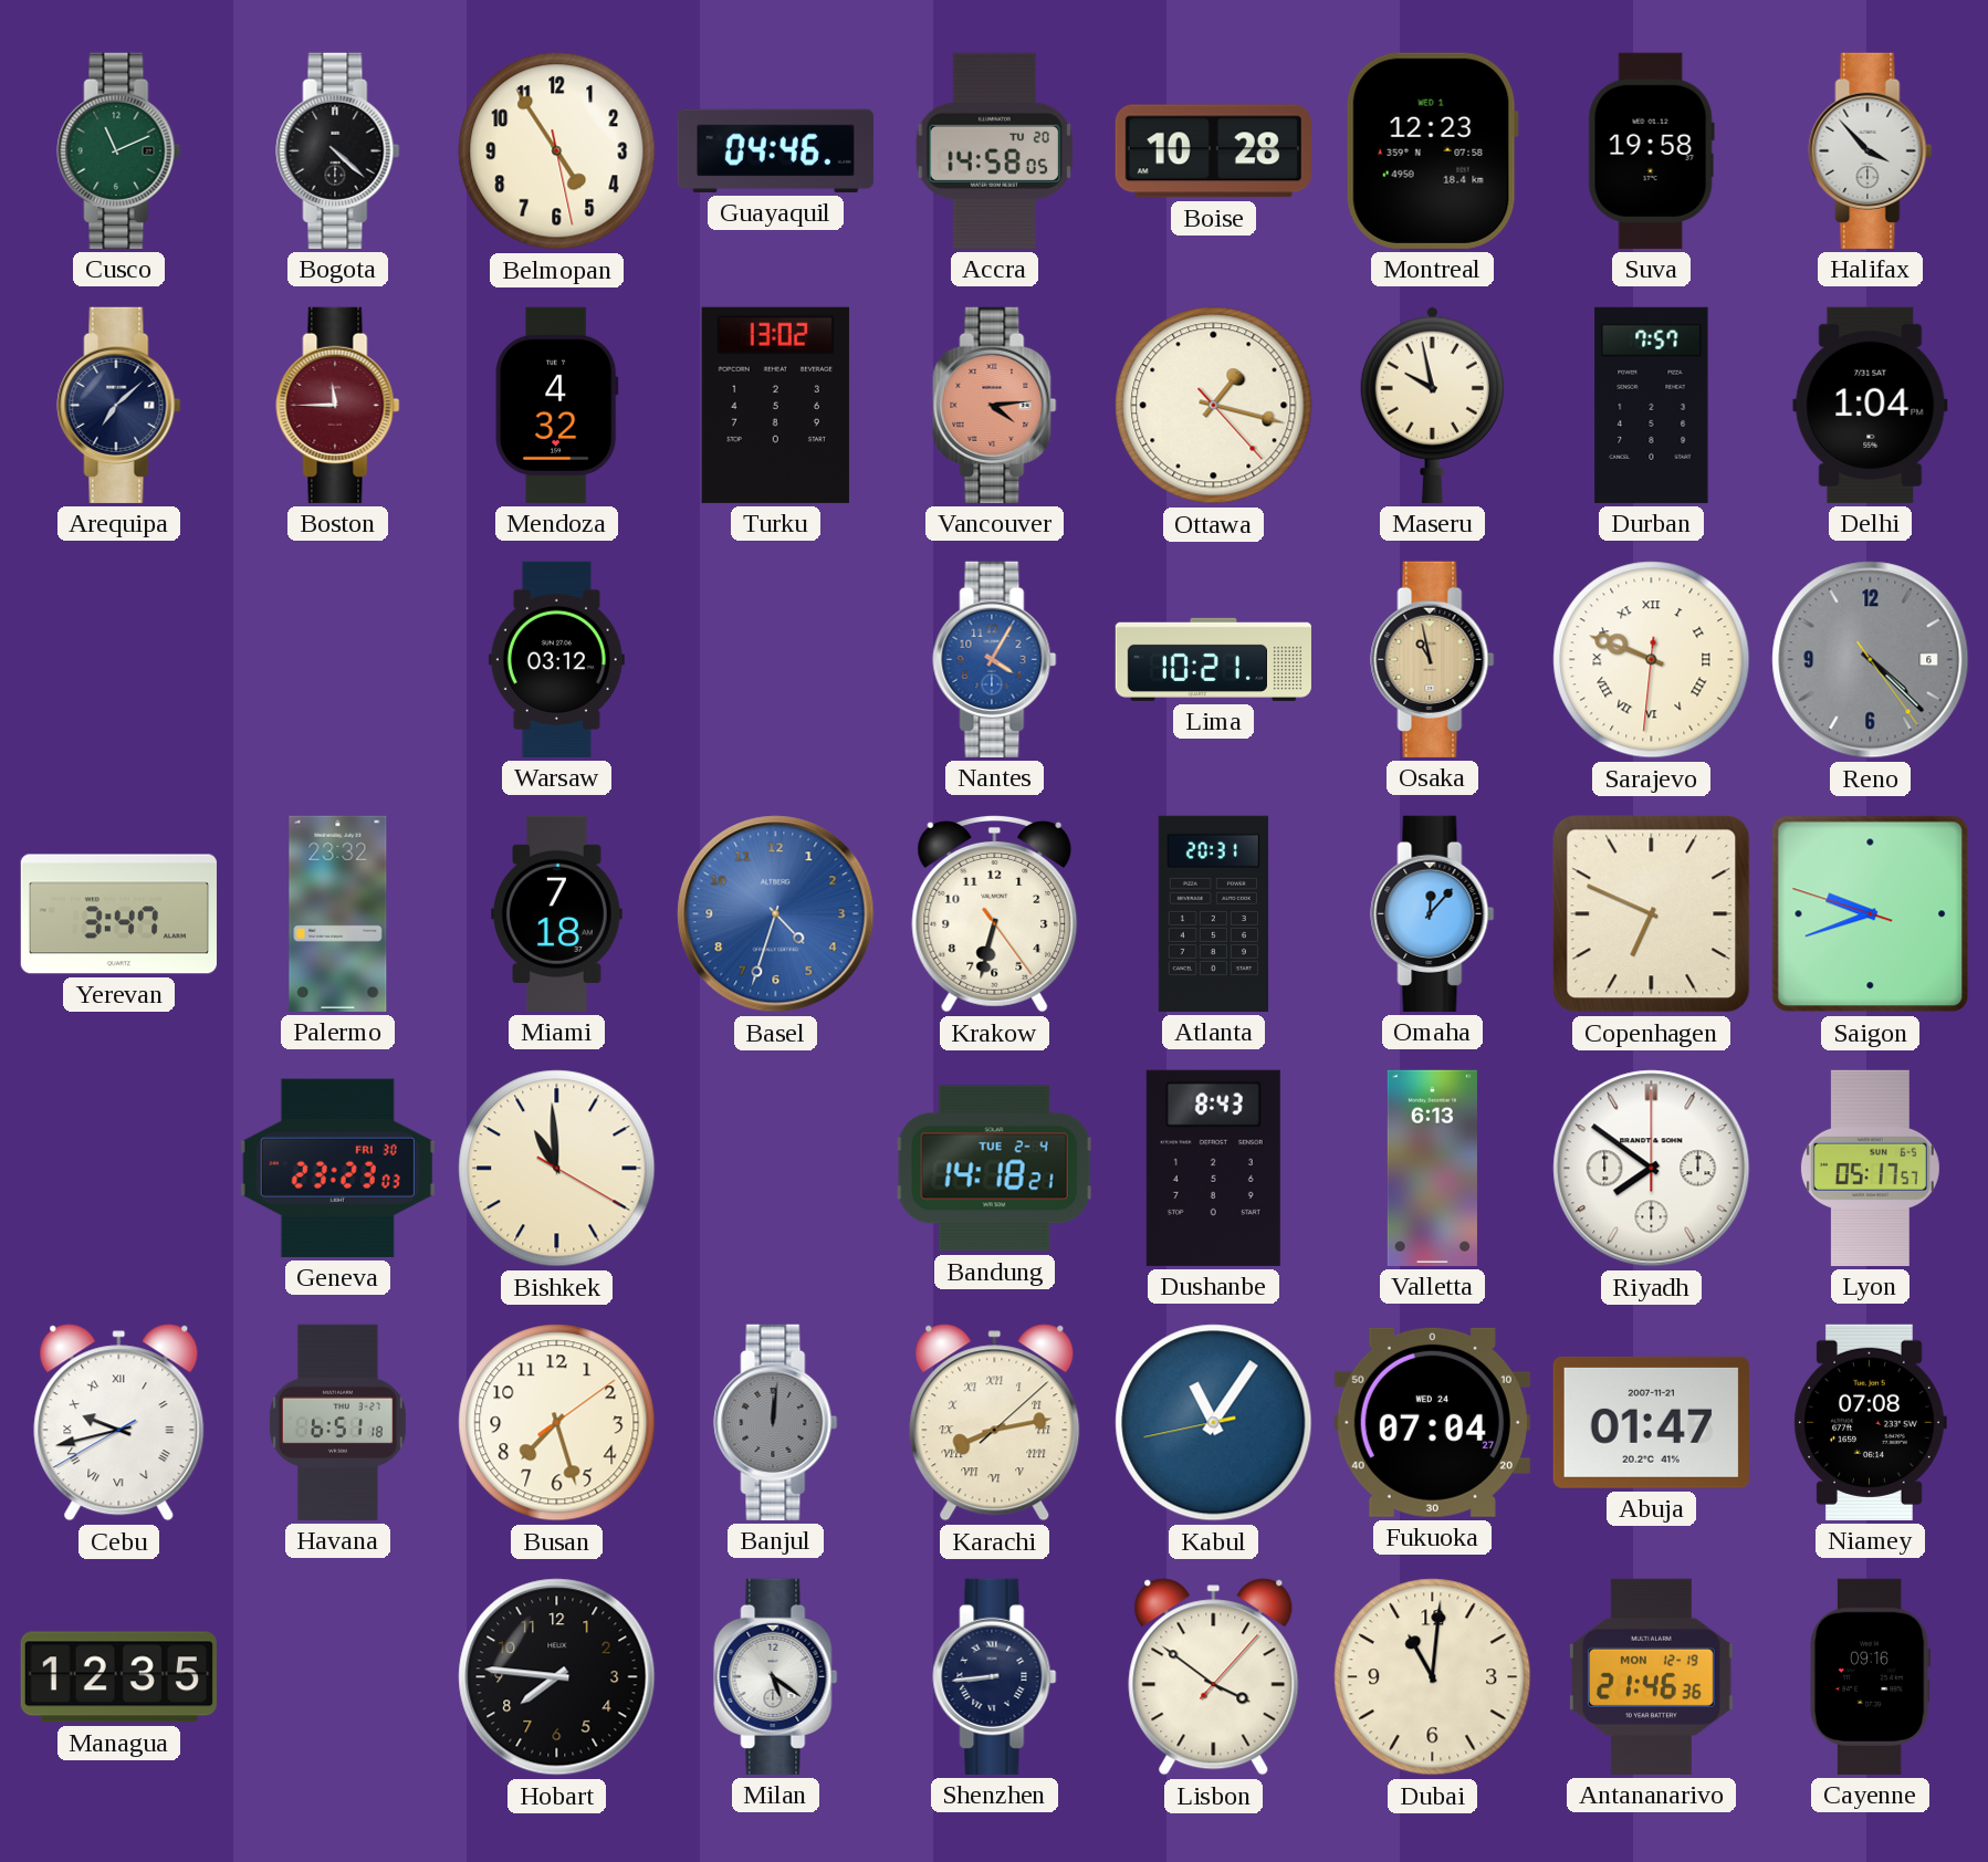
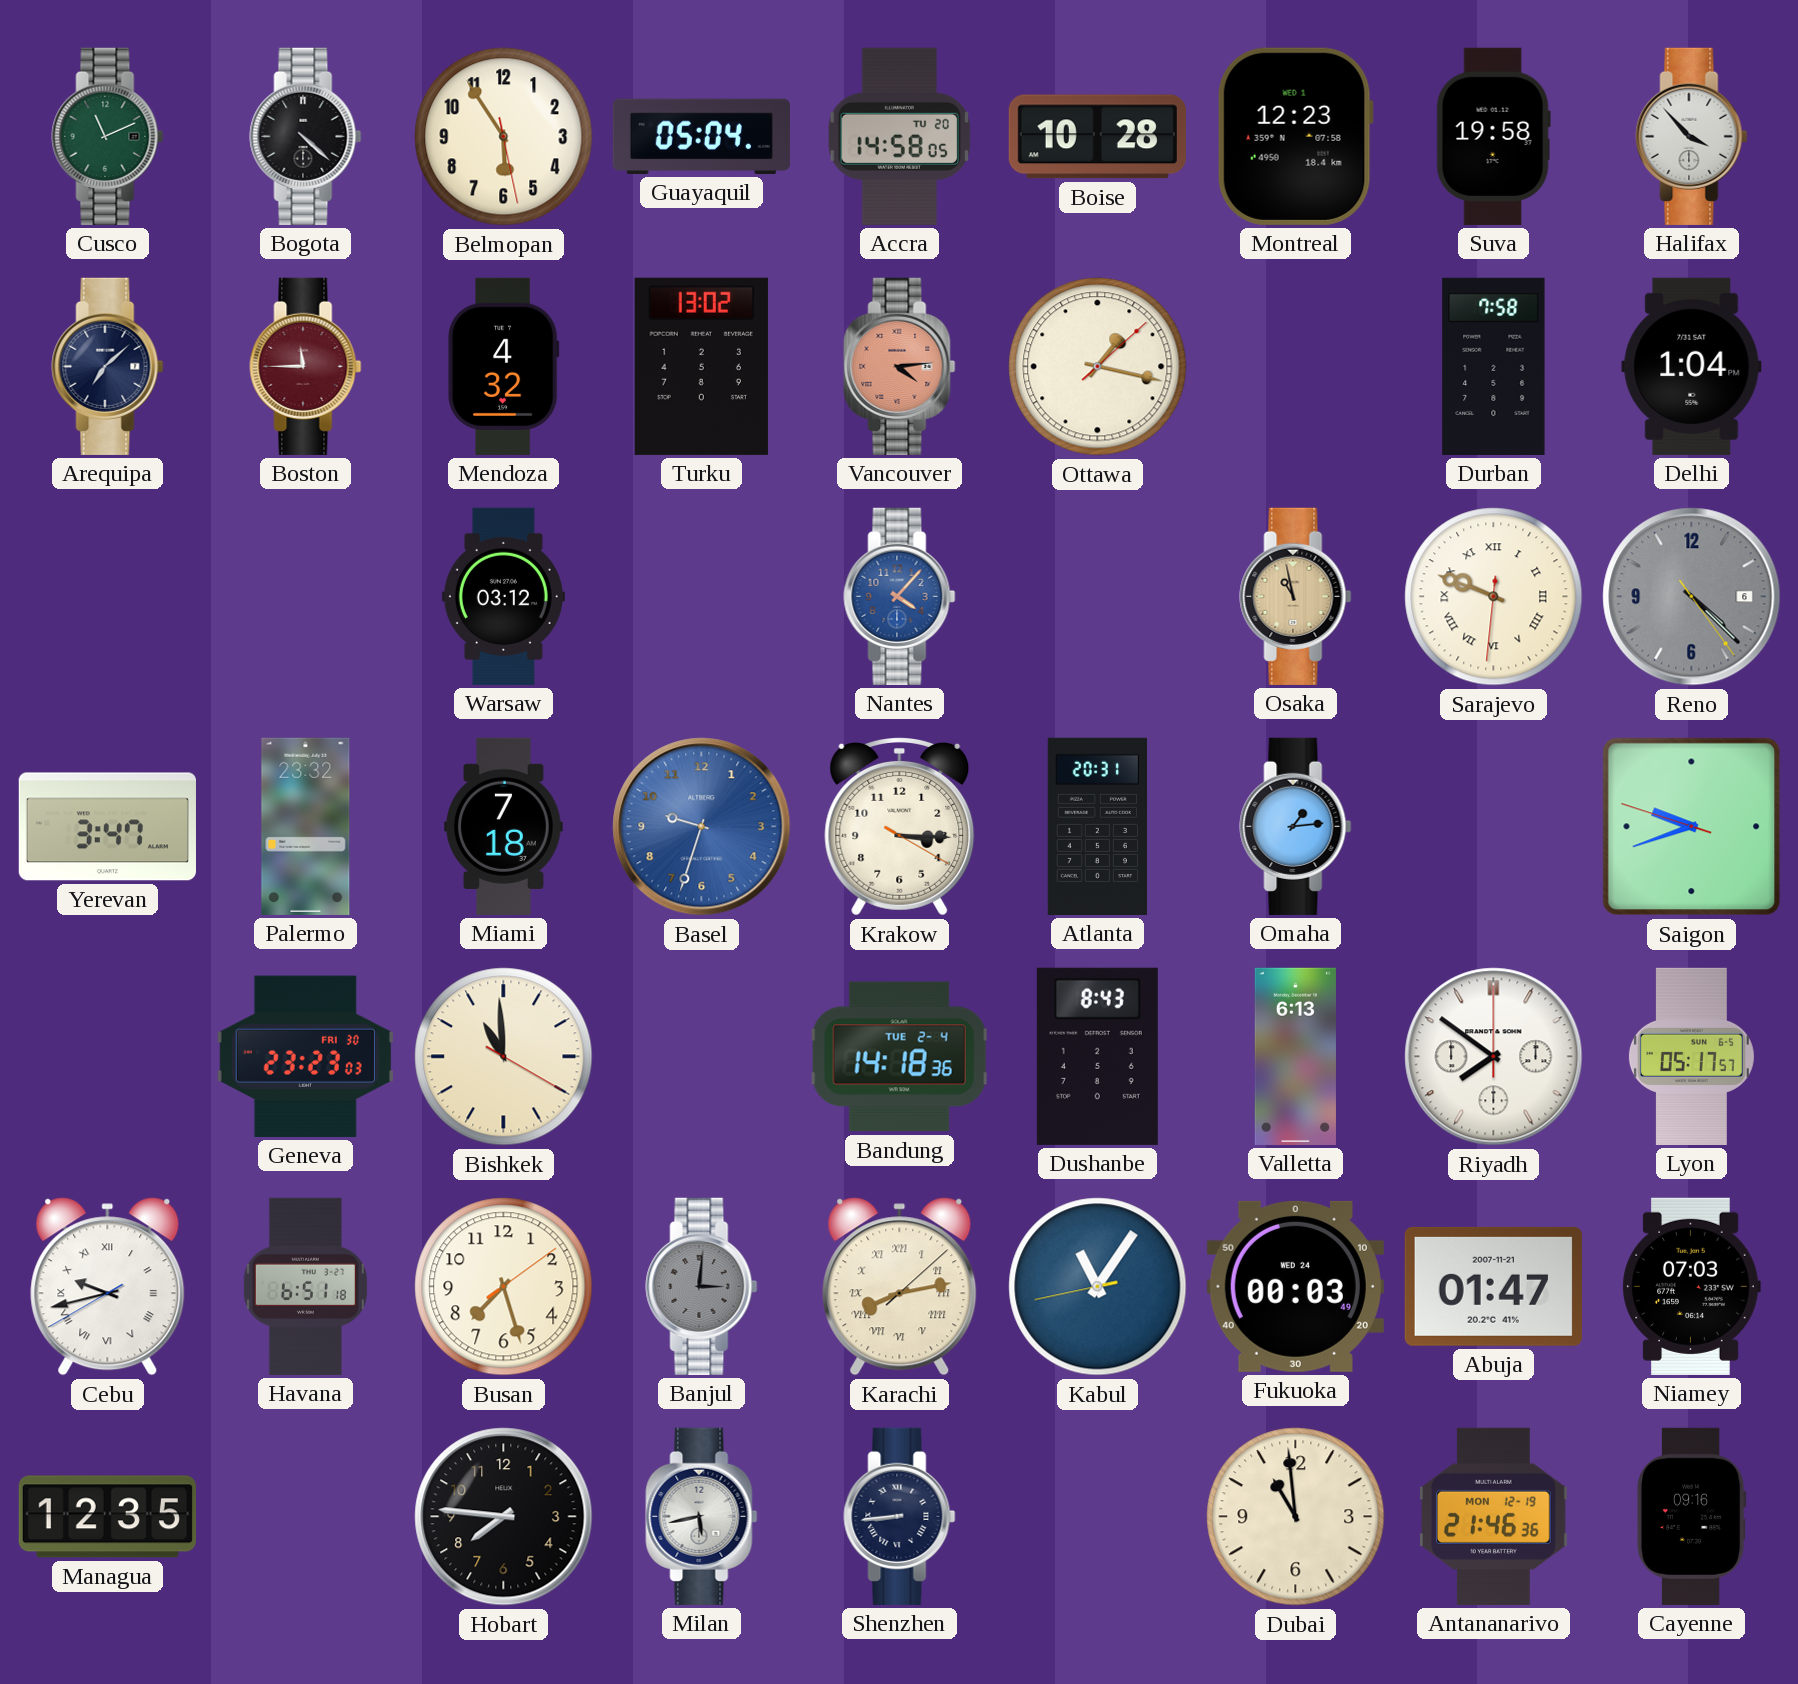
Belmopan: 4:54 -> 5:54 (504, 137)
Guayaquil: 04:46 -> 05:04 (701, 136)
Ottawa: 1:17:23 -> 1:17:08 (1098, 367)
Maseru: 9:58 -> none (1432, 405)
Durban: 7:57 -> 7:58 (1494, 366)
Nantes: 4:05 -> 4:07 (900, 596)
Lima: 10:21 -> none (1213, 659)
Basel: 4:33 -> 9:33 (702, 827)
Krakow: 6:32 -> 3:15 (900, 827)
Omaha: 12:07 -> 1:14 (1296, 826)
Copenhagen: 6:49 -> none (1652, 914)
Bandung: 14:18:21 -> 14:18:36 (900, 1057)
Banjul: 12:01 -> 3:01 (702, 1286)
Fukuoka: 07:04 -> 00:03 (1295, 1286)
Niamey: 07:08 -> 07:03 (1691, 1286)
Milan: 5:21 -> 5:43 (702, 1516)
Lisbon: 3:51 -> none (1214, 1677)
Dubai: 11:01 -> 10:59 (1296, 1517)
